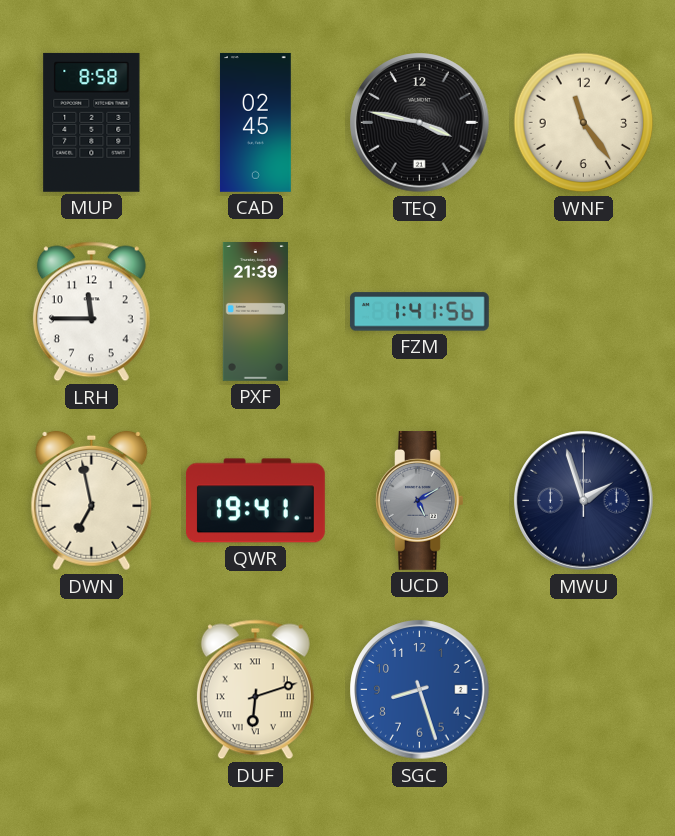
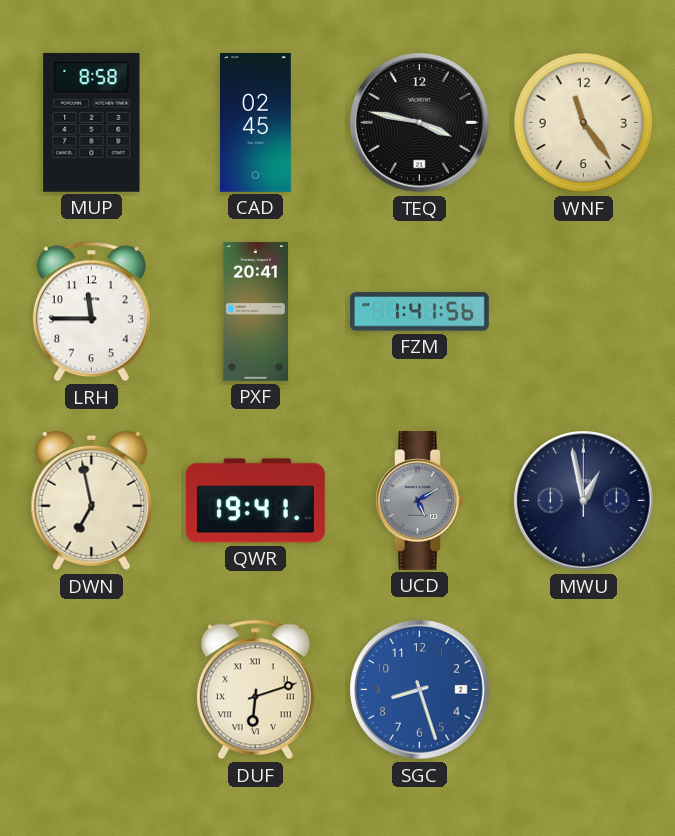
PXF: 21:39 -> 20:41 (255, 312)
MWU: 1:57 -> 12:58 (584, 501)
